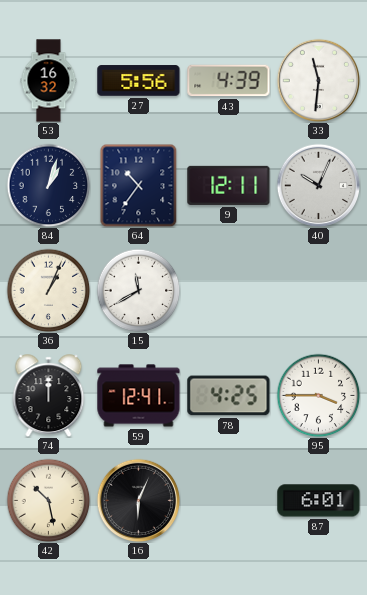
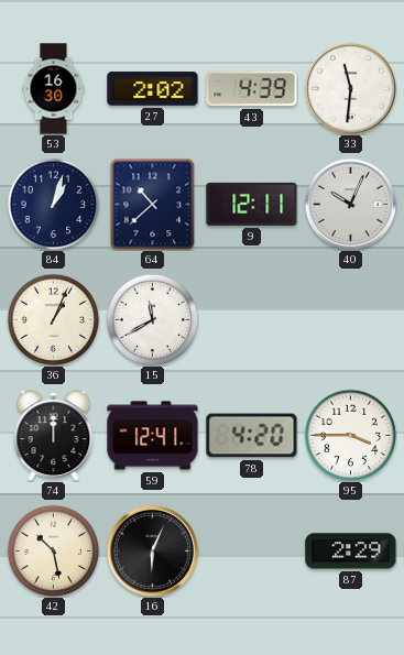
53: 16:32 -> 16:30 (54, 89)
27: 5:56 -> 2:02 (153, 89)
64: 10:36 -> 10:38 (153, 204)
78: 4:25 -> 4:20 (252, 436)
87: 6:01 -> 2:29 (351, 552)
